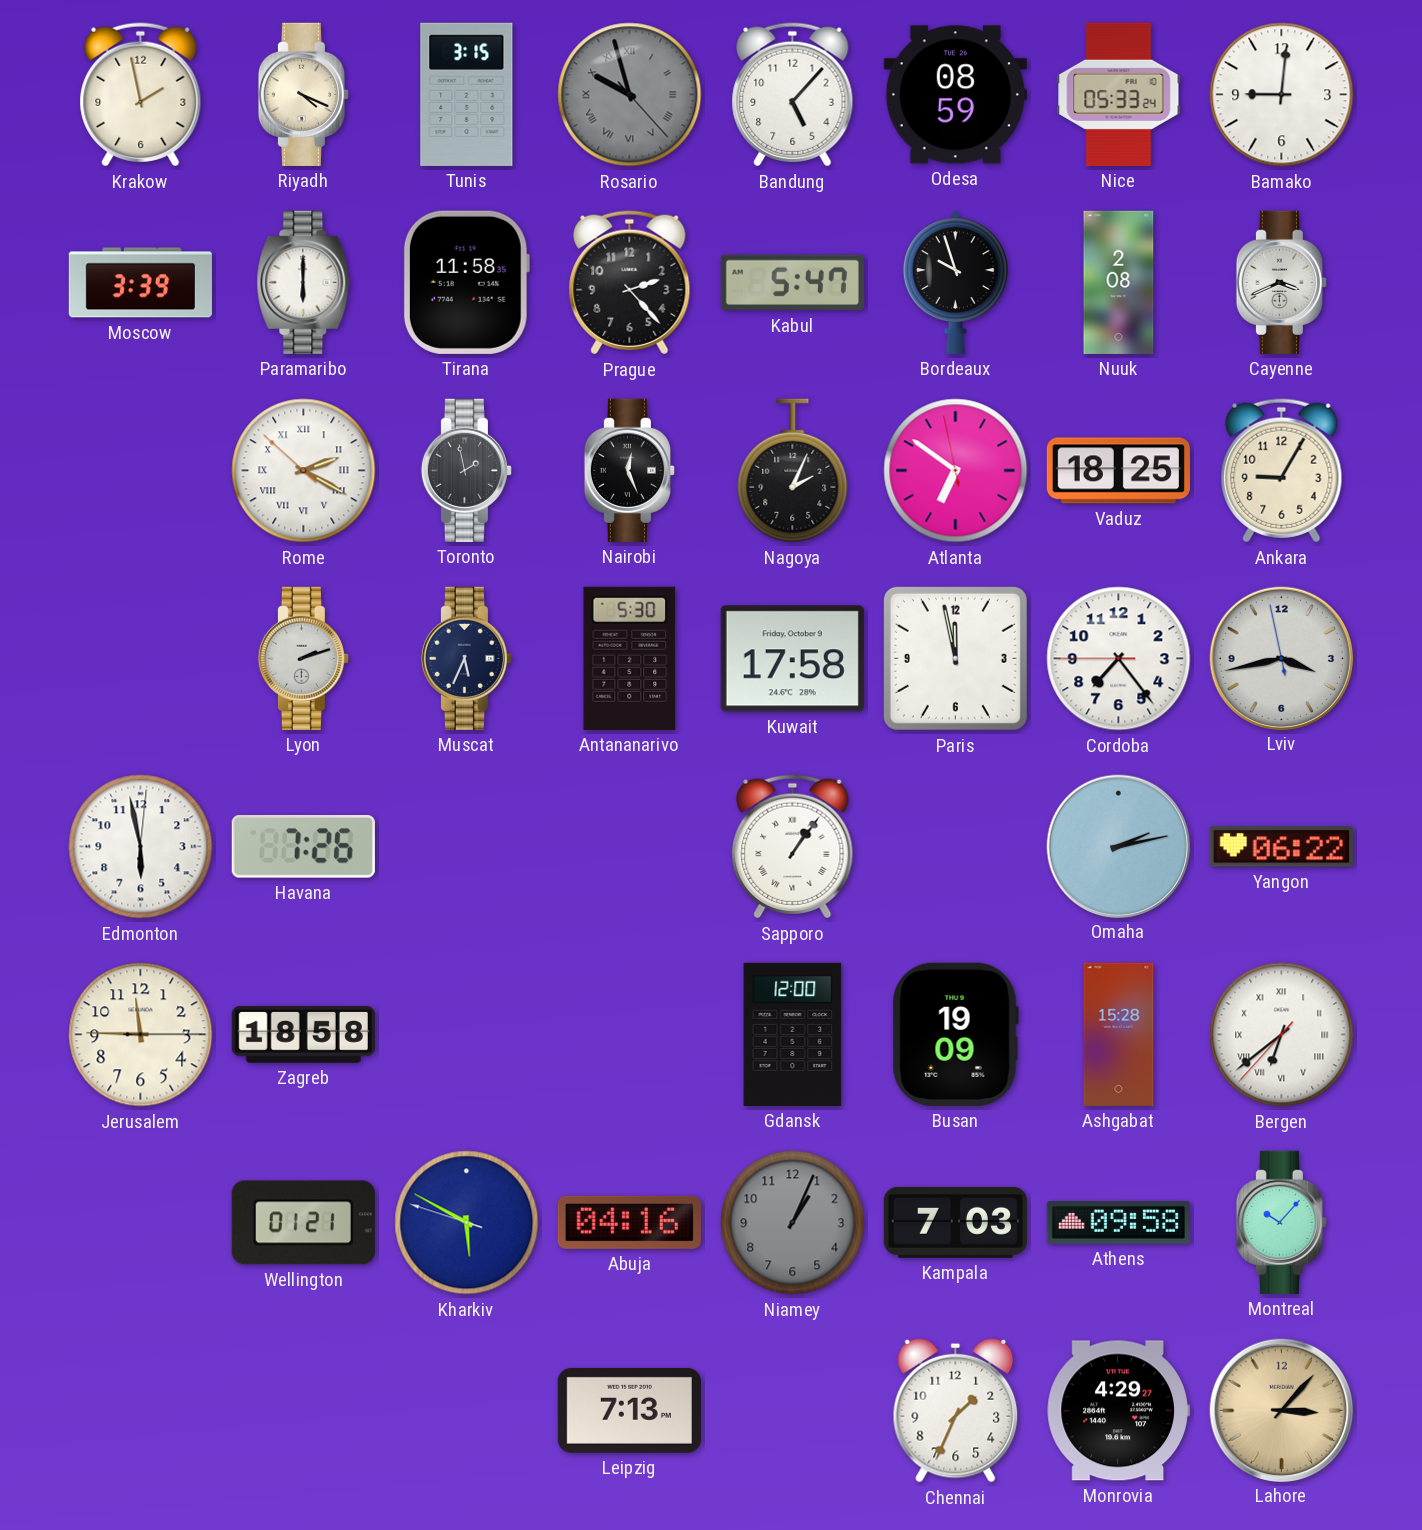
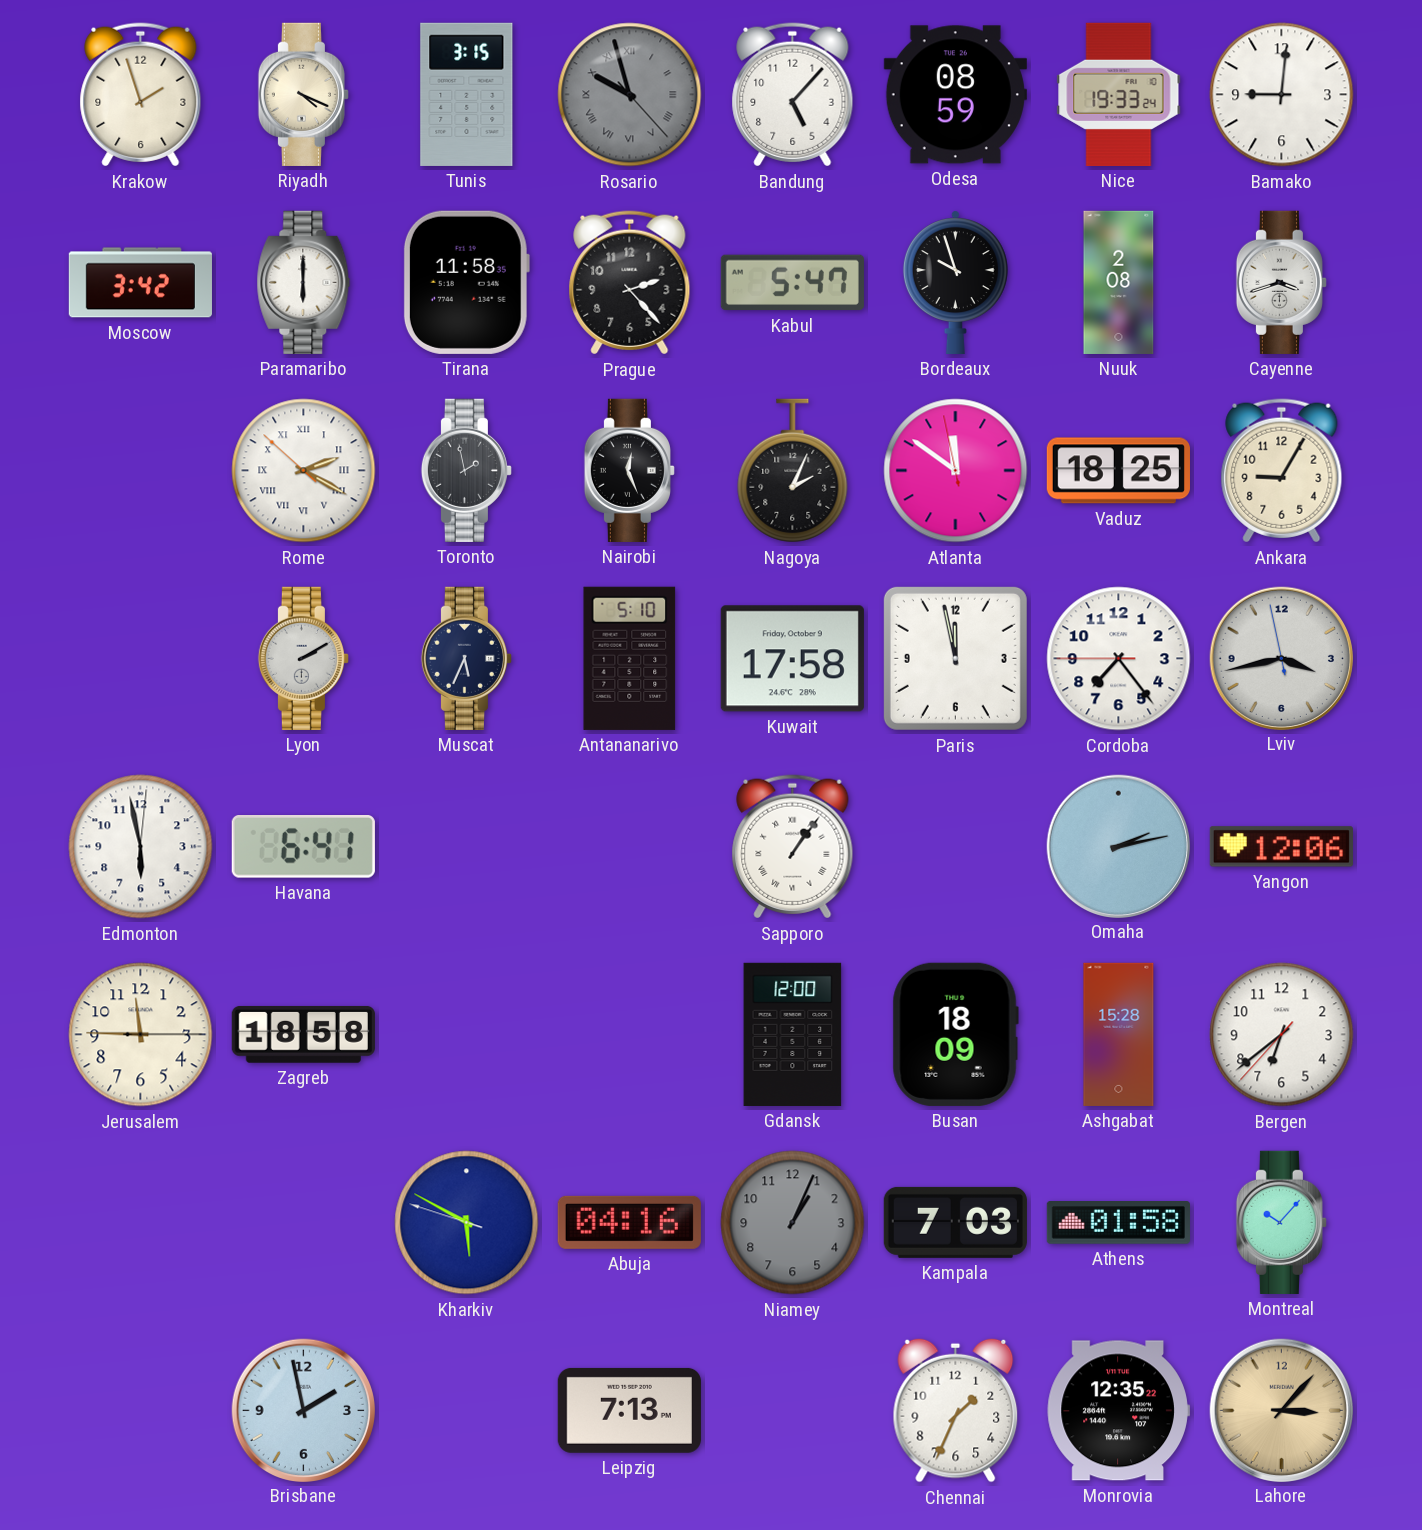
Krakow: 1:58 -> 1:57 (141, 95)
Nice: 05:33 -> 19:33 (1119, 94)
Moscow: 3:39 -> 3:42 (140, 283)
Cayenne: 3:41 -> 3:42 (1281, 282)
Atlanta: 6:50 -> 11:50 (956, 471)
Lyon: 2:12 -> 2:10 (303, 658)
Antananarivo: 5:30 -> 5:10 (630, 658)
Havana: 7:26 -> 6:41 (303, 847)
Yangon: 06:22 -> 12:06 (1281, 847)
Busan: 19:09 -> 18:09 (955, 1034)
Bergen numerals: Roman -> Arabic (1282, 1035)
Wellington: 01:21 -> none (303, 1223)
Athens: 09:58 -> 01:58 (1118, 1223)
Brisbane: none -> 1:58 (303, 1410)
Monrovia: 4:29 -> 12:35 (1118, 1411)
